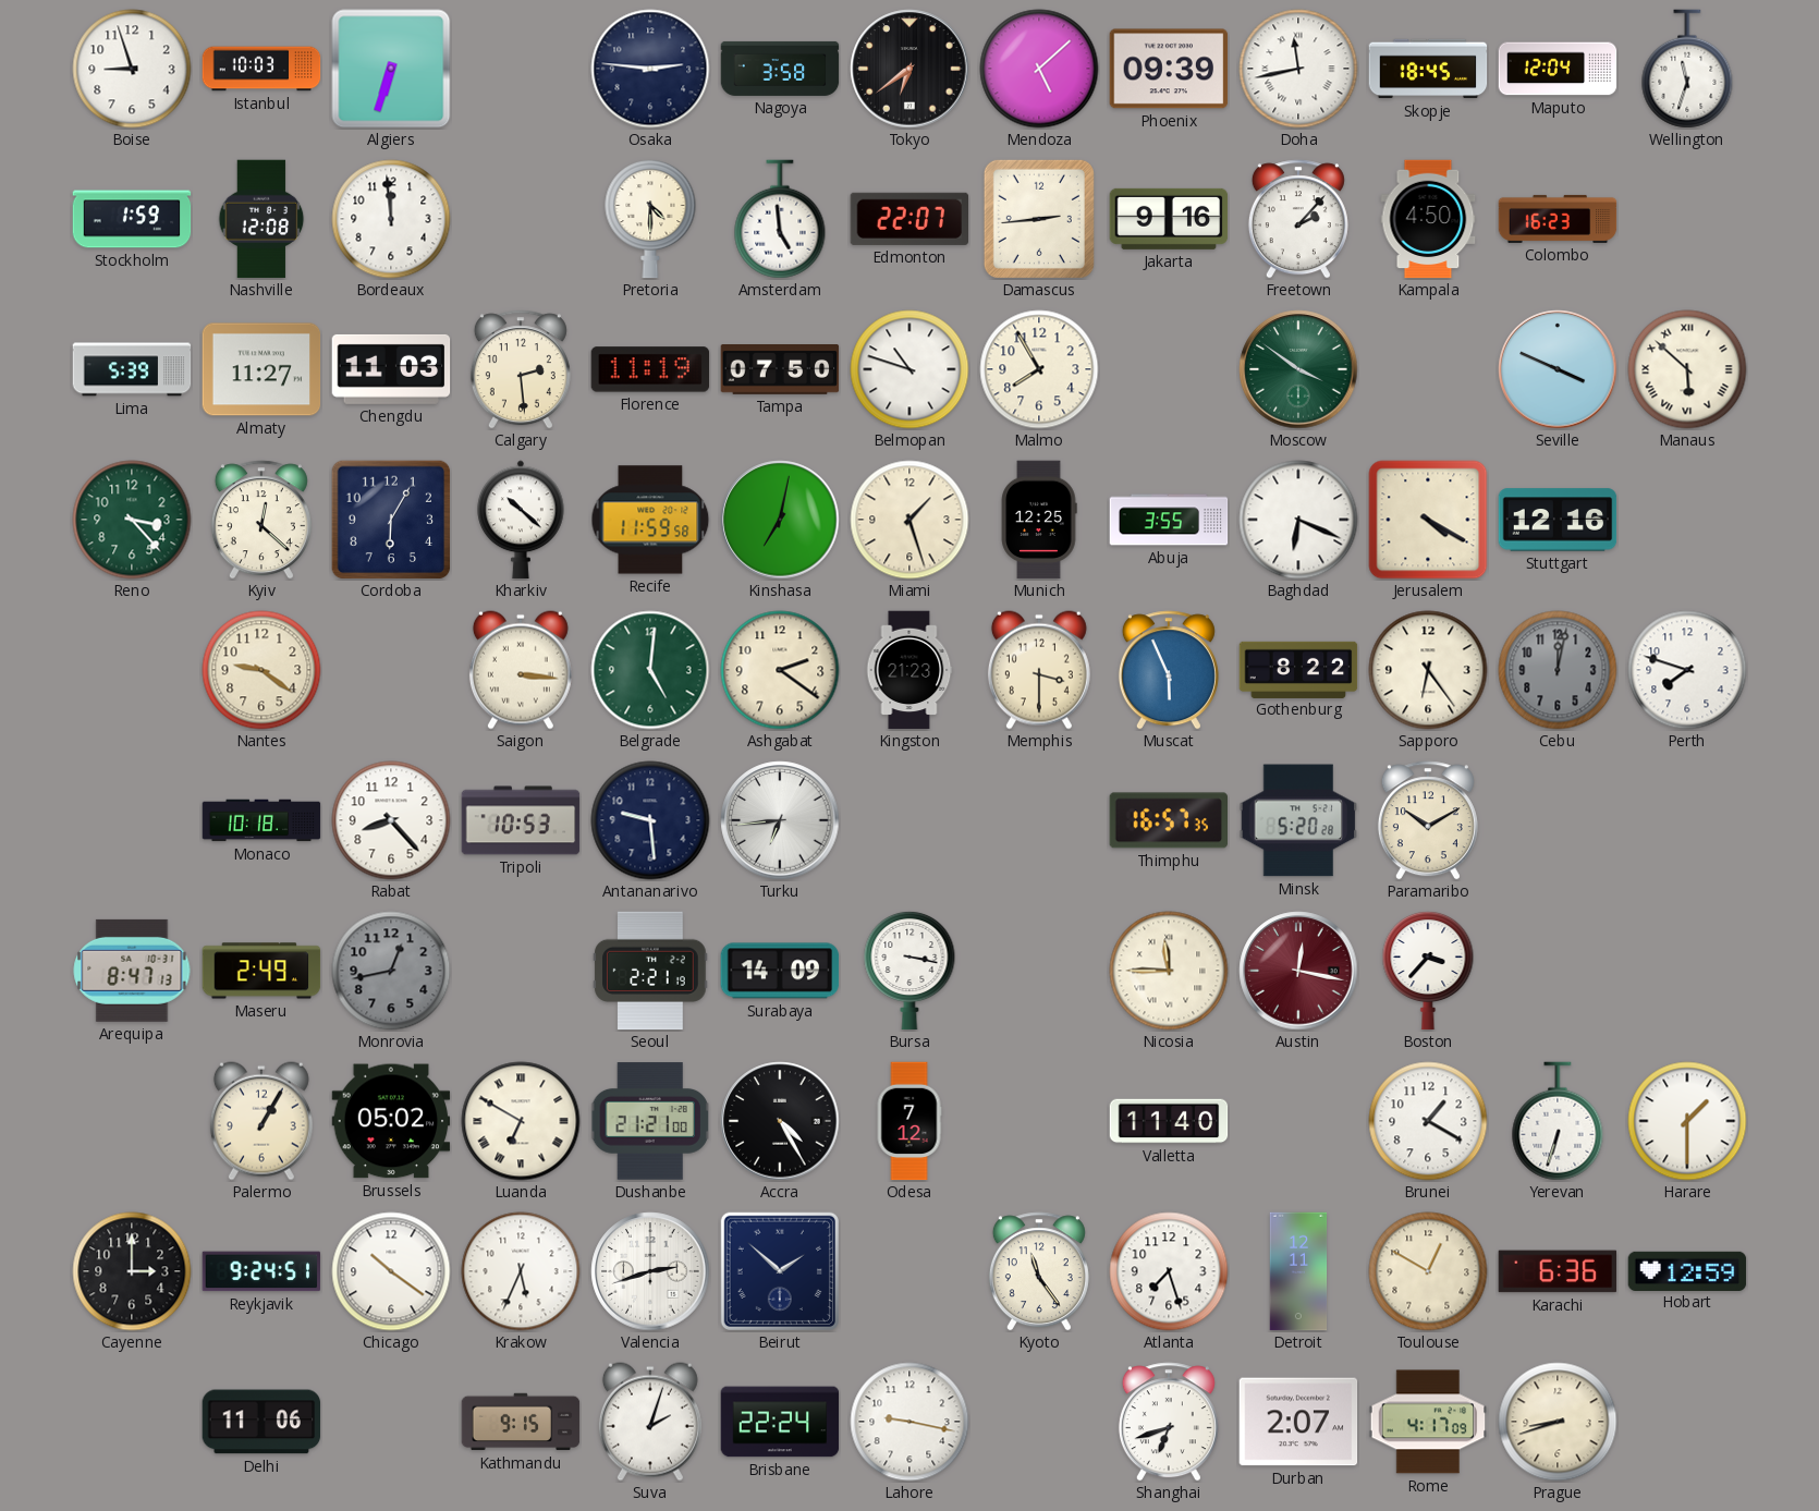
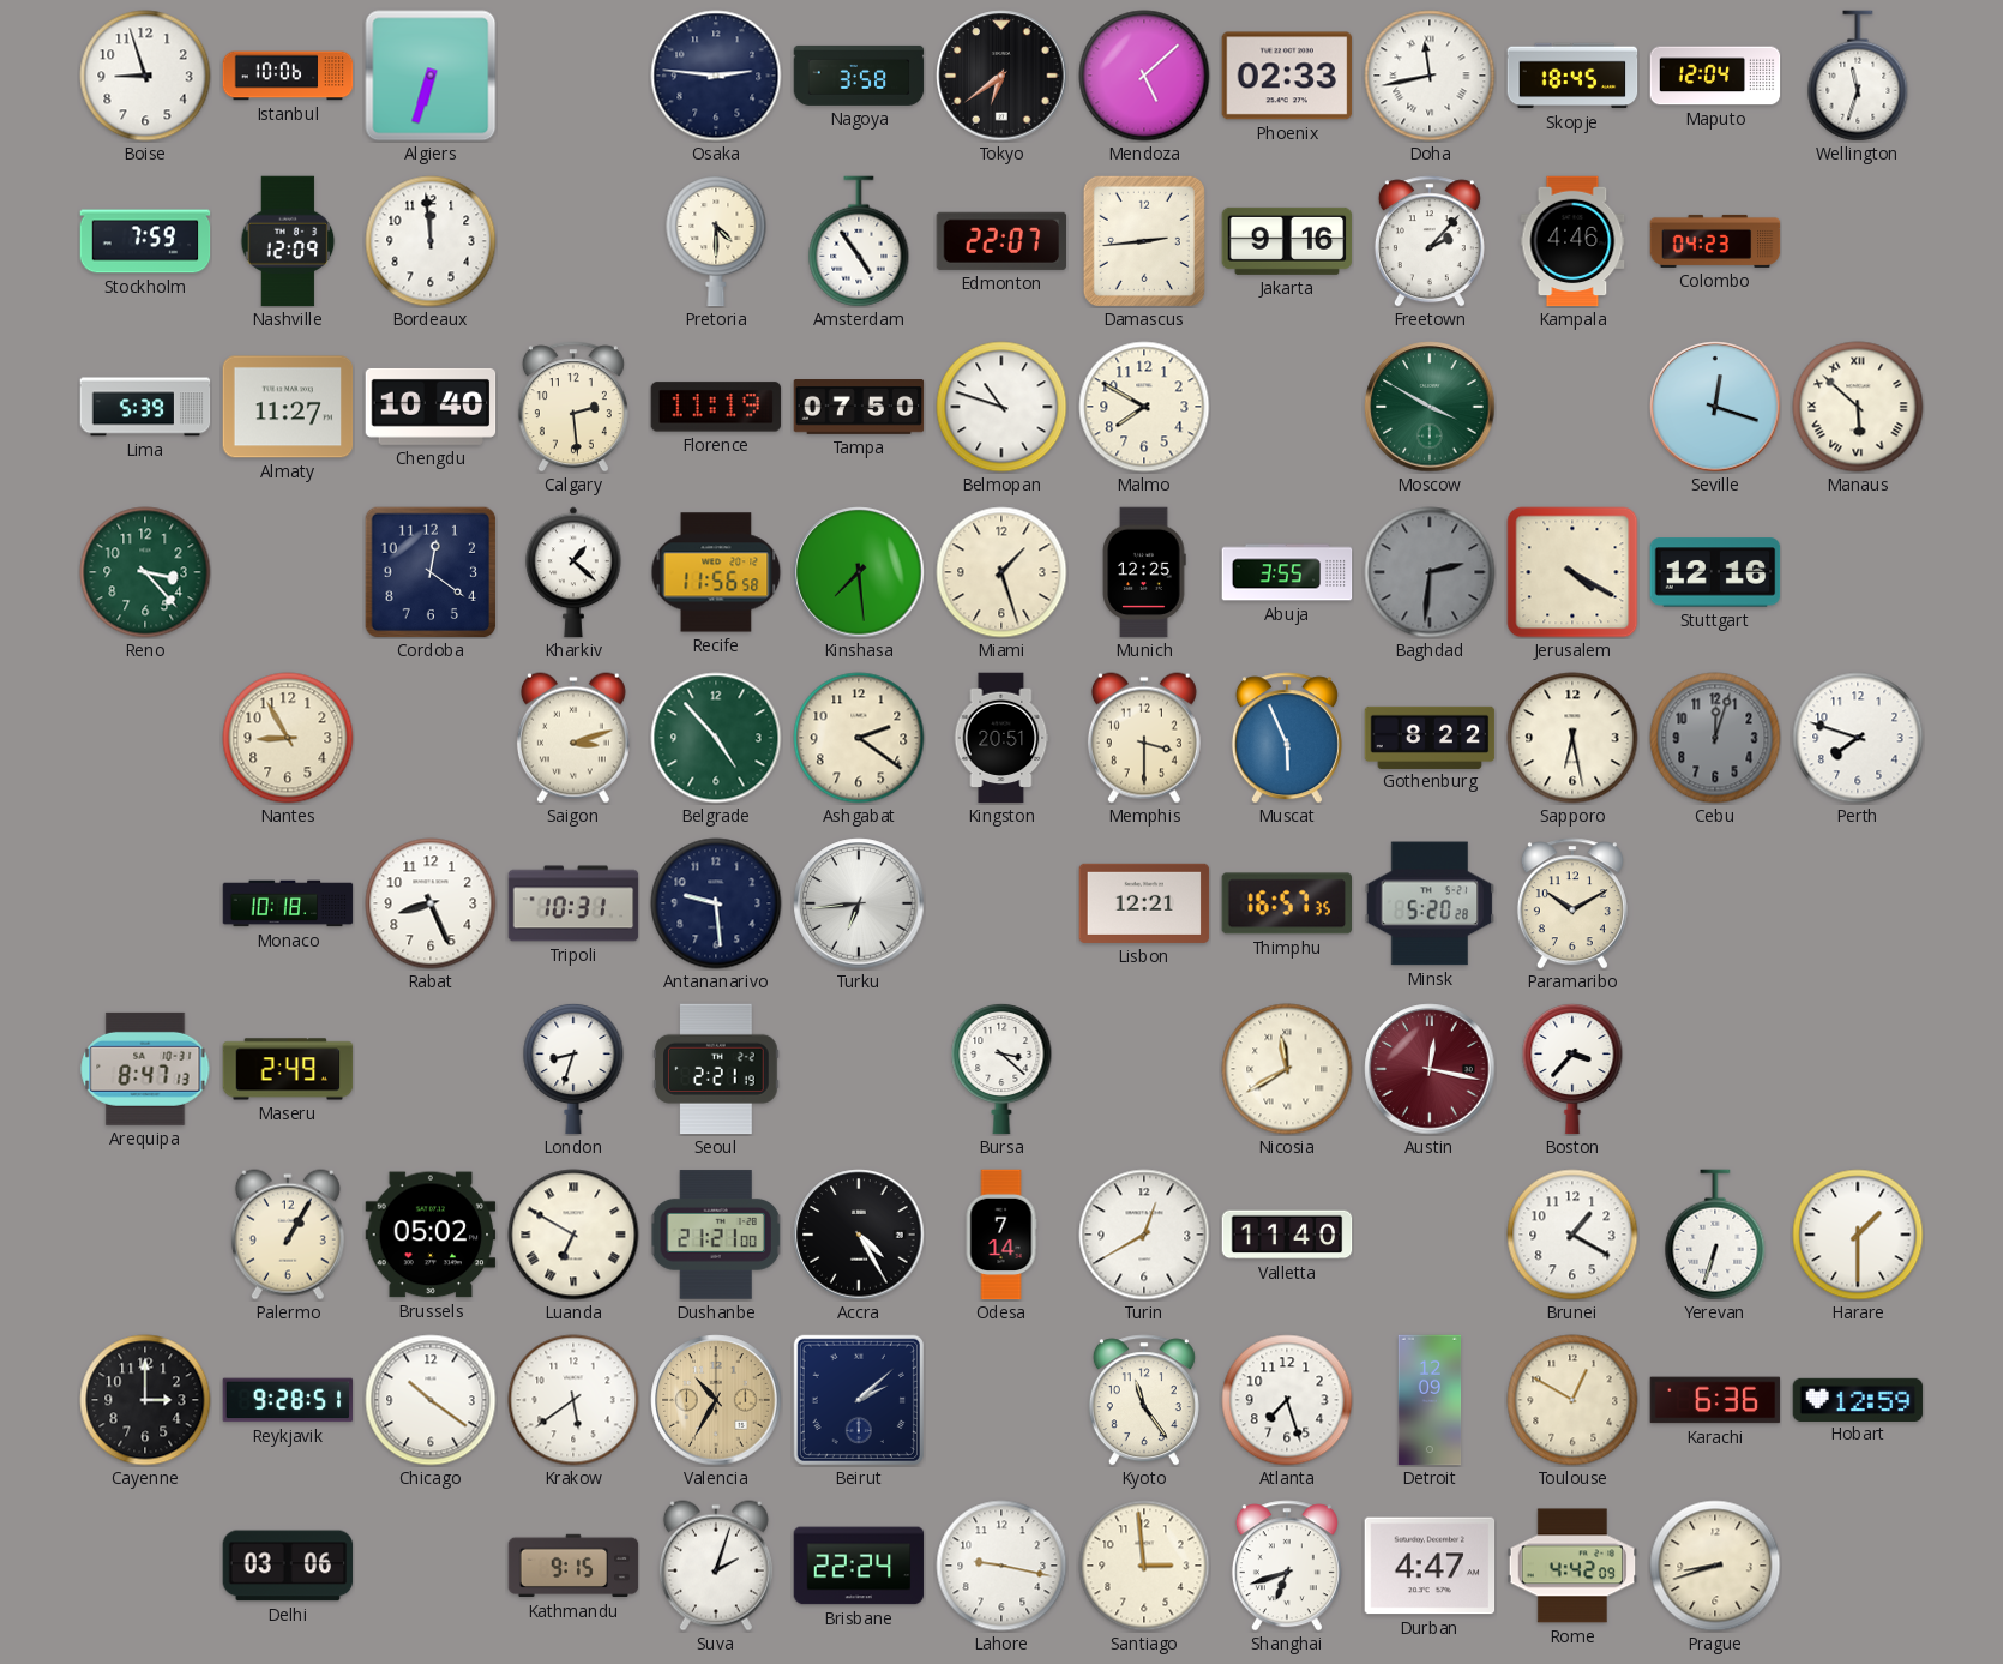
Istanbul: 10:03 -> 10:06 (288, 76)
Phoenix: 09:39 -> 02:33 (1287, 76)
Stockholm: 1:59 -> 7:59 (145, 241)
Nashville: 12:08 -> 12:09 (288, 241)
Amsterdam: 4:59 -> 4:54 (859, 241)
Kampala: 4:50 -> 4:46 (1572, 241)
Colombo: 16:23 -> 04:23 (1715, 241)
Chengdu: 11:03 -> 10:40 (431, 407)
Malmo: 7:55 -> 7:50 (1144, 407)
Moscow: 3:51 -> 3:50 (1430, 407)
Seville: 3:49 -> 12:18 (1715, 407)
Kyiv: 12:22 -> none (261, 520)
Cordoba: 6:05 -> 12:21 (431, 572)
Kharkiv: 10:22 -> 1:22 (573, 572)
Recife: 11:59 -> 11:56 (716, 572)
Kinshasa: 7:02 -> 7:29 (859, 572)
Baghdad: 6:19 -> 2:31 (1430, 572)
Baghdad dial: white -> grey (1430, 572)
Nantes: 9:21 -> 8:55 (288, 738)
Saigon: 3:16 -> 3:12 (573, 738)
Belgrade: 5:01 -> 4:53 (716, 738)
Kingston: 21:23 -> 20:51 (1001, 738)
Sapporo: 6:24 -> 6:28 (1572, 738)
Cebu: 12:02 -> 12:03 (1715, 738)
Rabat: 8:23 -> 8:26 (431, 903)
Tripoli: 10:53 -> 10:31 (573, 903)
Lisbon: none -> 12:21 (1144, 903)
Monrovia: 12:43 -> none (391, 971)
London: none -> 8:33 (573, 1069)
Surabaya: 14:09 -> none (780, 971)
Bursa: 3:17 -> 3:22 (1001, 1069)
Nicosia: 11:45 -> 11:40 (1287, 1069)
Odesa: 7:12 -> 7:14 (1001, 1235)
Turin: none -> 12:40 (1144, 1235)
Reykjavik: 9:24 -> 9:28 (288, 1400)
Krakow: 5:34 -> 5:39 (573, 1400)
Valencia: 2:42 -> 10:35 (716, 1400)
Valencia dial: white -> champagne (716, 1400)
Beirut: 1:52 -> 2:08 (859, 1400)
Detroit: 12:11 -> 12:09 (1430, 1400)
Delhi: 11:06 -> 03:06 (288, 1566)
Santiago: none -> 2:59 (1144, 1566)
Durban: 2:07 -> 4:47 (1430, 1566)
Rome: 4:17 -> 4:42 (1572, 1566)
